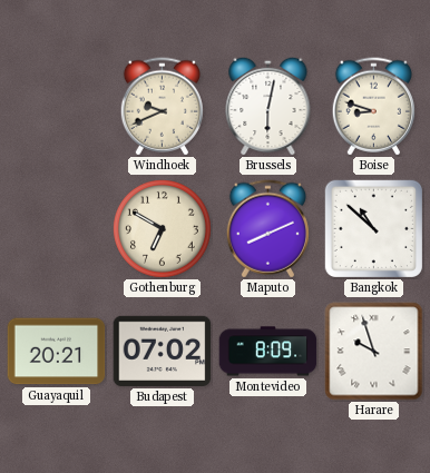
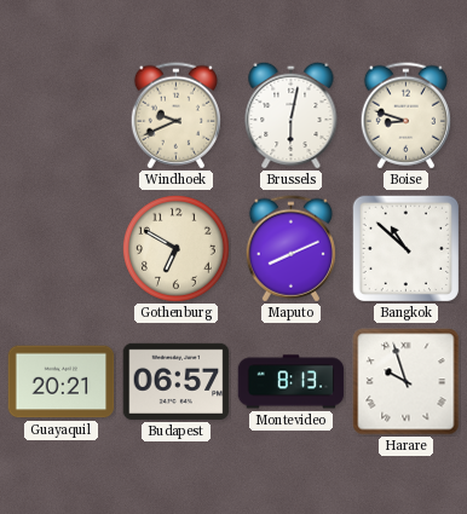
Budapest: 07:02 -> 06:57 (177, 381)
Montevideo: 8:09 -> 8:13 (292, 382)
